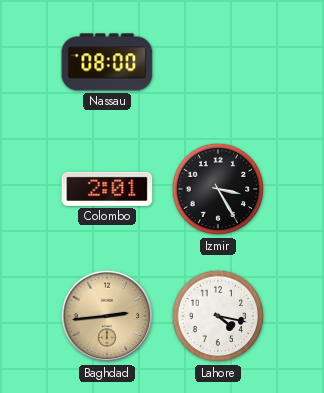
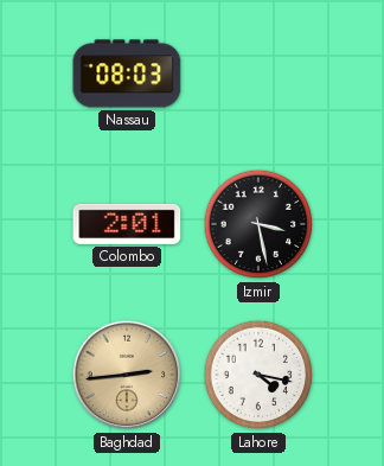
Nassau: 08:00 -> 08:03 (127, 74)
Izmir: 3:25 -> 3:28 (258, 224)
